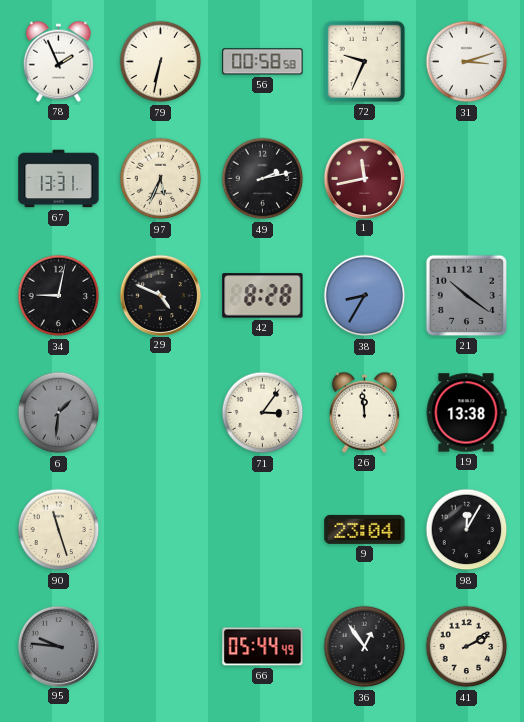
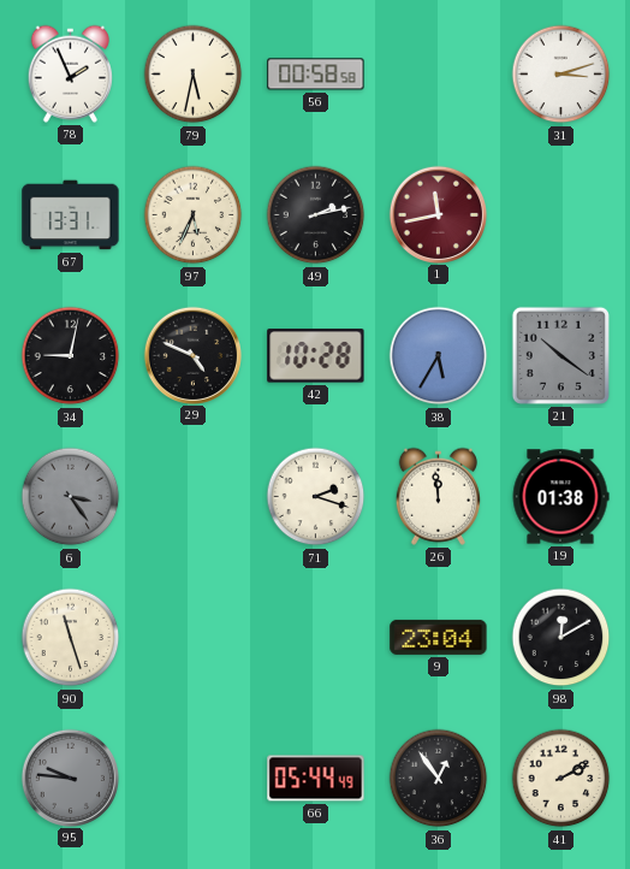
79: 6:32 -> 5:32 (194, 75)
72: 9:34 -> none (364, 61)
42: 8:28 -> 10:28 (316, 356)
38: 8:35 -> 5:35 (439, 356)
6: 1:31 -> 3:24 (71, 497)
71: 3:06 -> 2:18 (316, 497)
19: 13:38 -> 01:38 (560, 497)
98: 12:05 -> 12:10 (561, 638)
